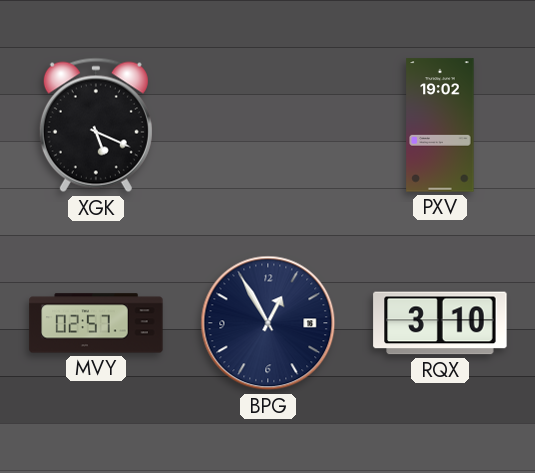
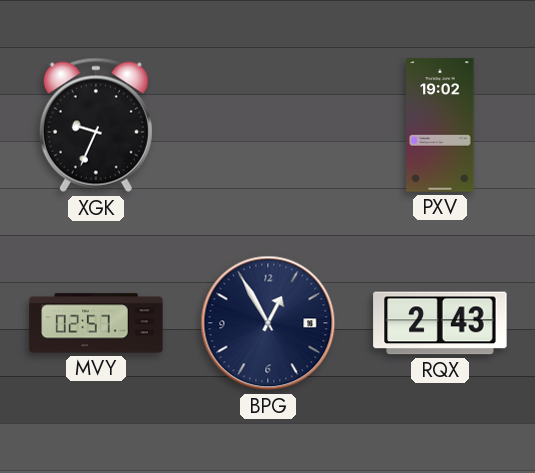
XGK: 5:19 -> 9:34 (96, 125)
RQX: 3:10 -> 2:43 (440, 323)
